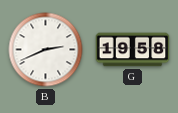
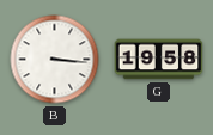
B: 2:41 -> 3:16 (55, 60)
